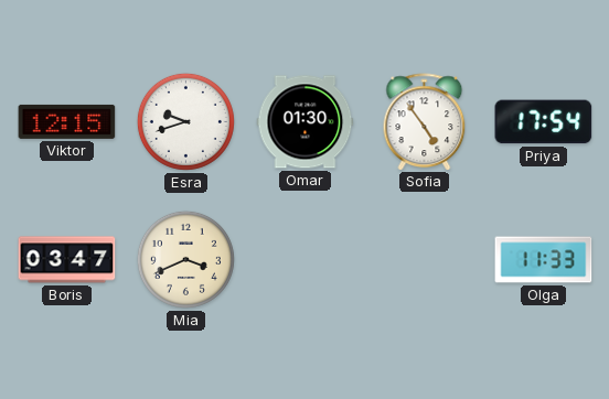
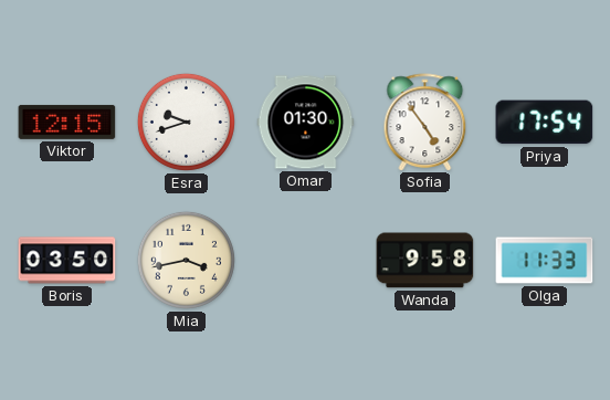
Boris: 03:47 -> 03:50 (67, 261)
Mia: 3:41 -> 3:43 (186, 260)
Wanda: none -> 9:58 (425, 261)
